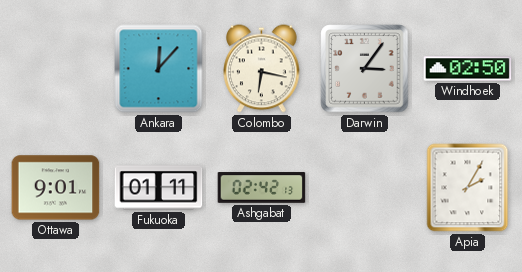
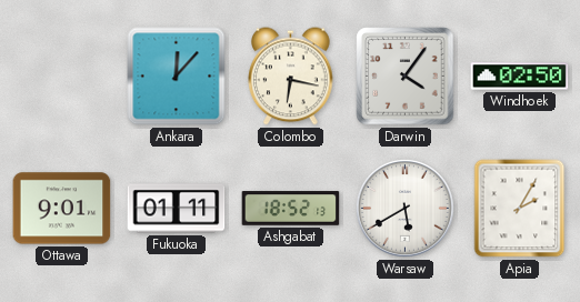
Darwin: 3:06 -> 4:06 (406, 77)
Ashgabat: 02:42 -> 18:52 (291, 209)
Warsaw: none -> 5:40 (404, 208)
